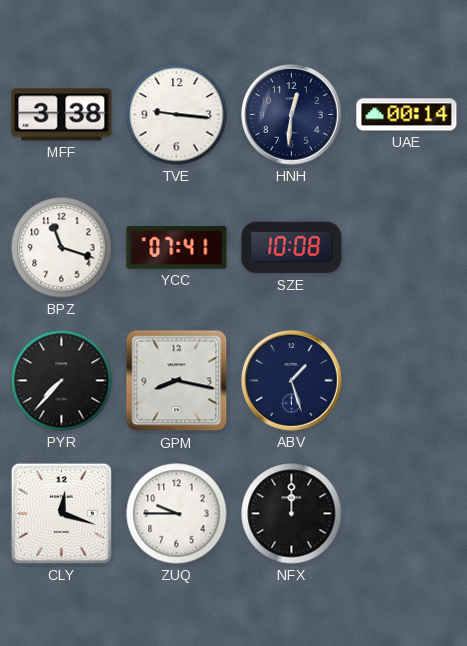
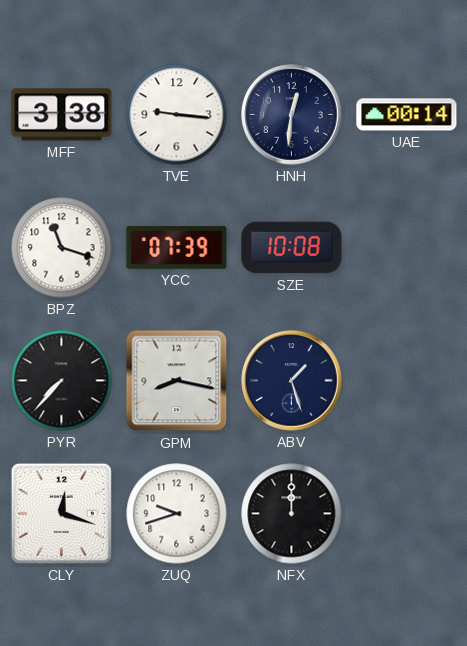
YCC: 07:41 -> 07:39 (177, 248)
ZUQ: 9:45 -> 9:42 (177, 514)
